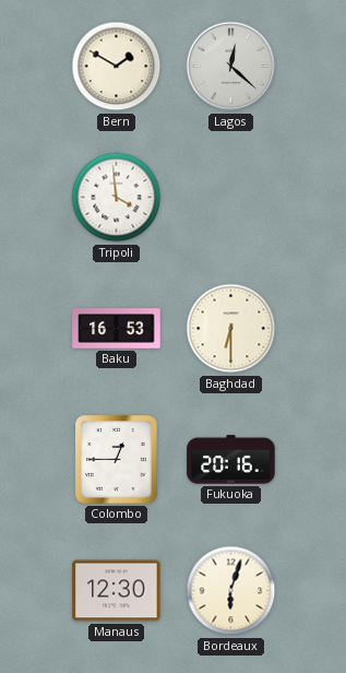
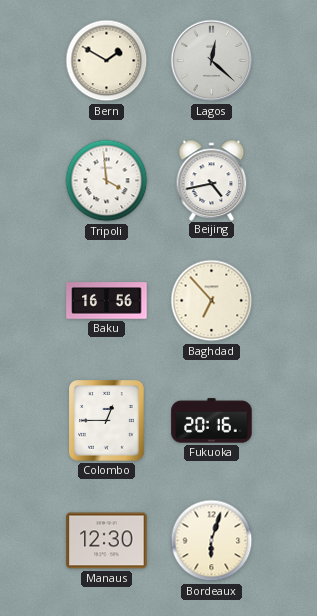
Beijing: none -> 4:43 (212, 180)
Baku: 16:53 -> 16:56 (107, 301)
Baghdad: 6:30 -> 6:53 (212, 301)
